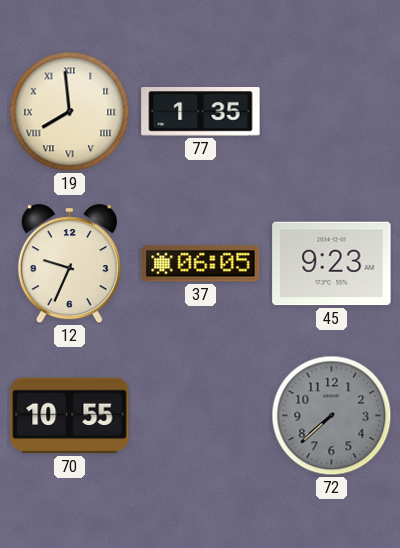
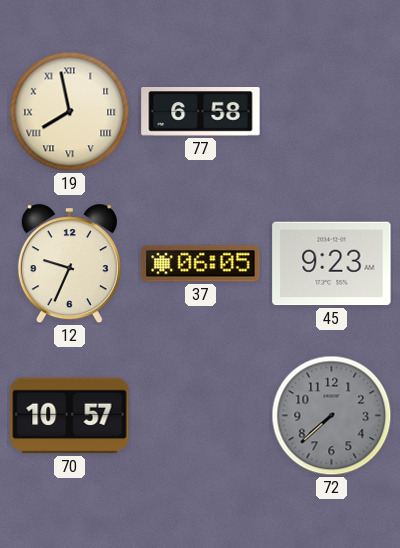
19: 7:59 -> 7:58 (70, 112)
77: 1:35 -> 6:58 (201, 112)
70: 10:55 -> 10:57 (70, 416)
